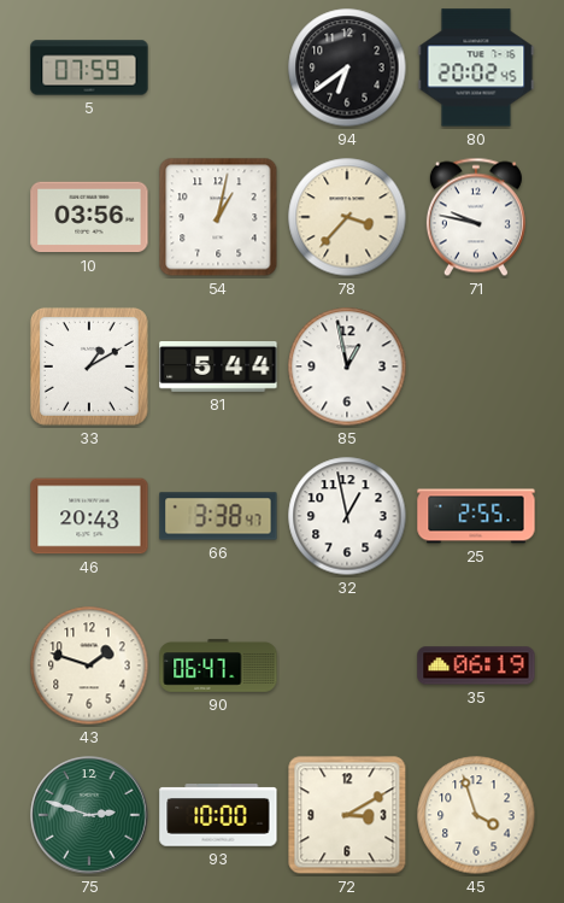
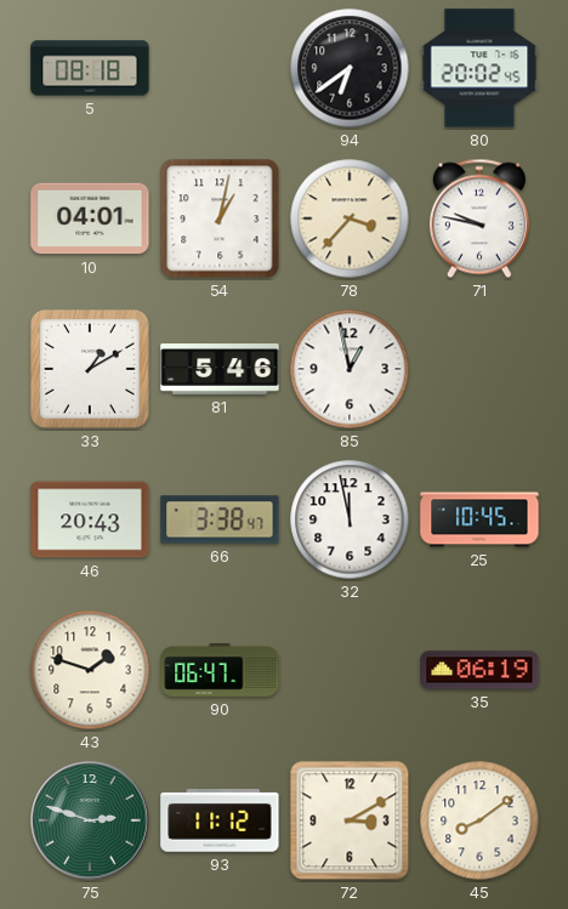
5: 07:59 -> 08:18 (90, 68)
10: 03:56 -> 04:01 (90, 218)
81: 5:44 -> 5:46 (220, 370)
32: 12:58 -> 11:58 (350, 519)
25: 2:55 -> 10:45 (479, 519)
93: 10:00 -> 11:12 (220, 820)
45: 3:57 -> 8:09 (479, 820)
